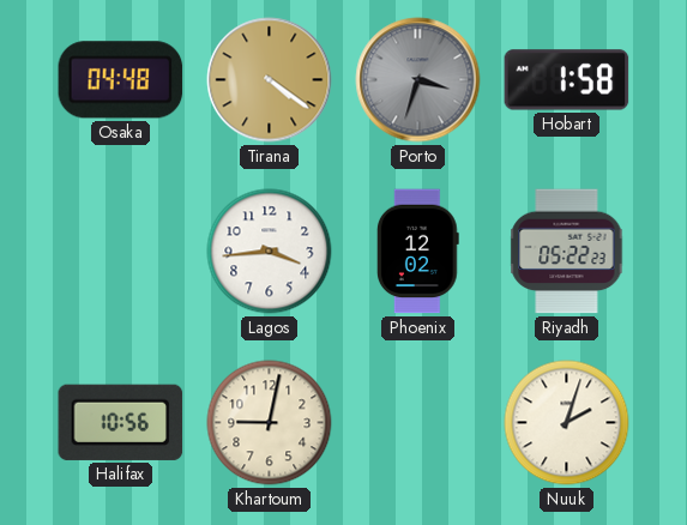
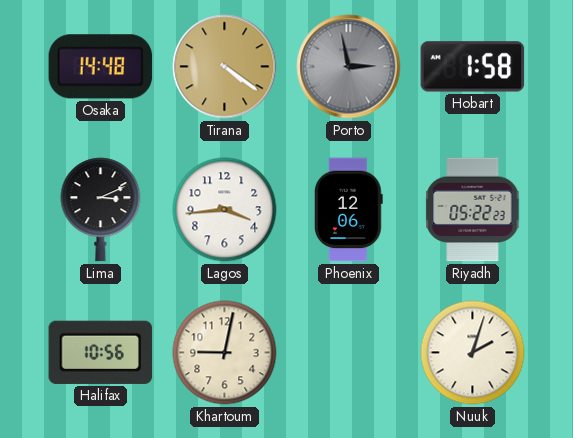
Osaka: 04:48 -> 14:48 (101, 67)
Porto: 3:33 -> 2:58 (349, 67)
Lima: none -> 3:11 (101, 210)
Phoenix: 12:02 -> 12:06 (349, 210)
